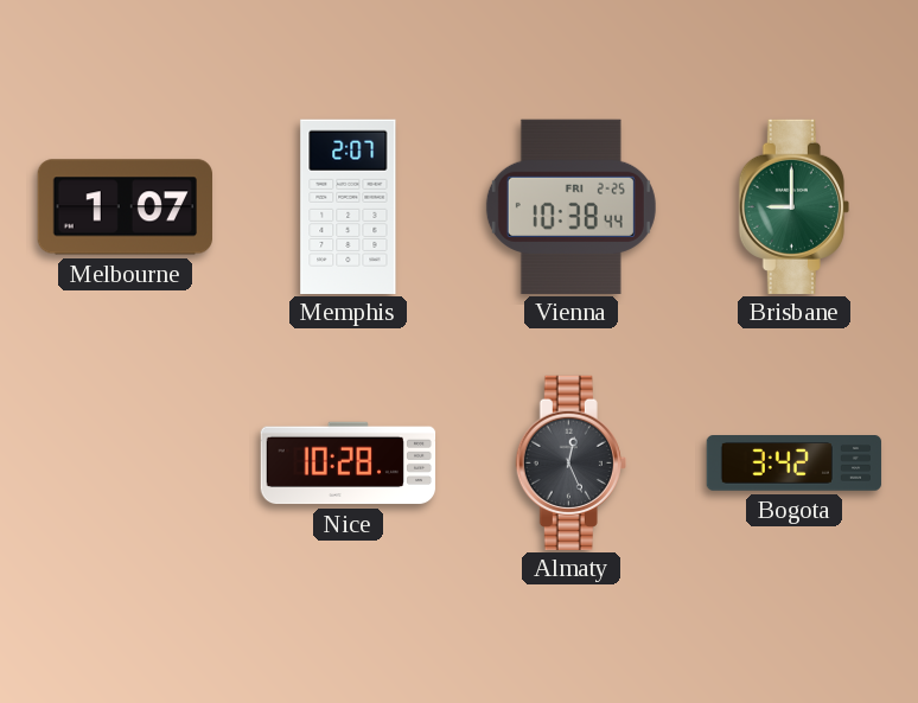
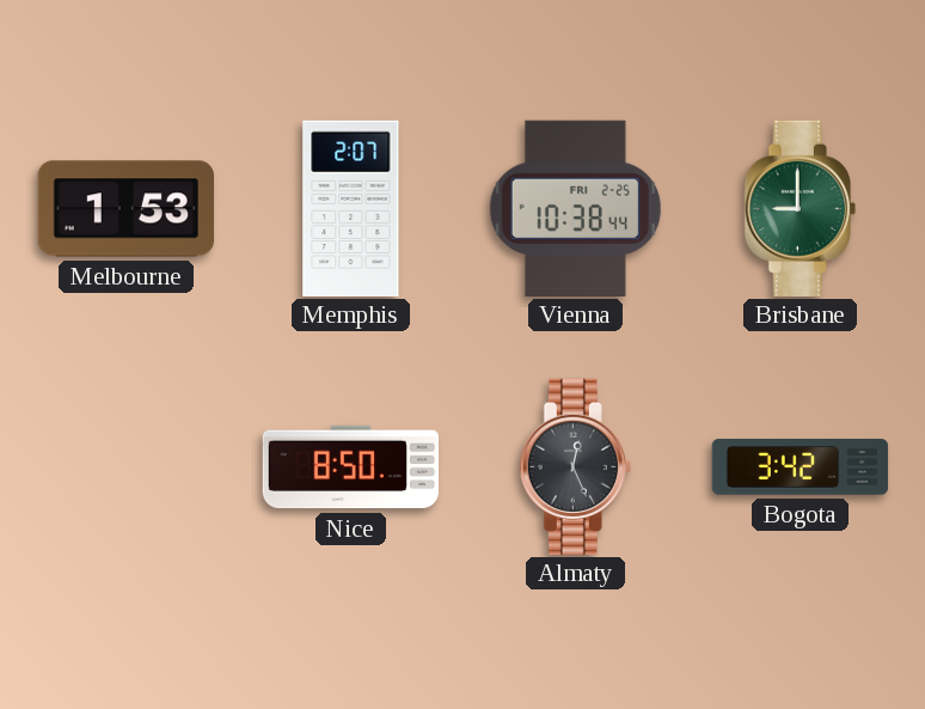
Melbourne: 1:07 -> 1:53 (125, 209)
Nice: 10:28 -> 8:50 (351, 467)
